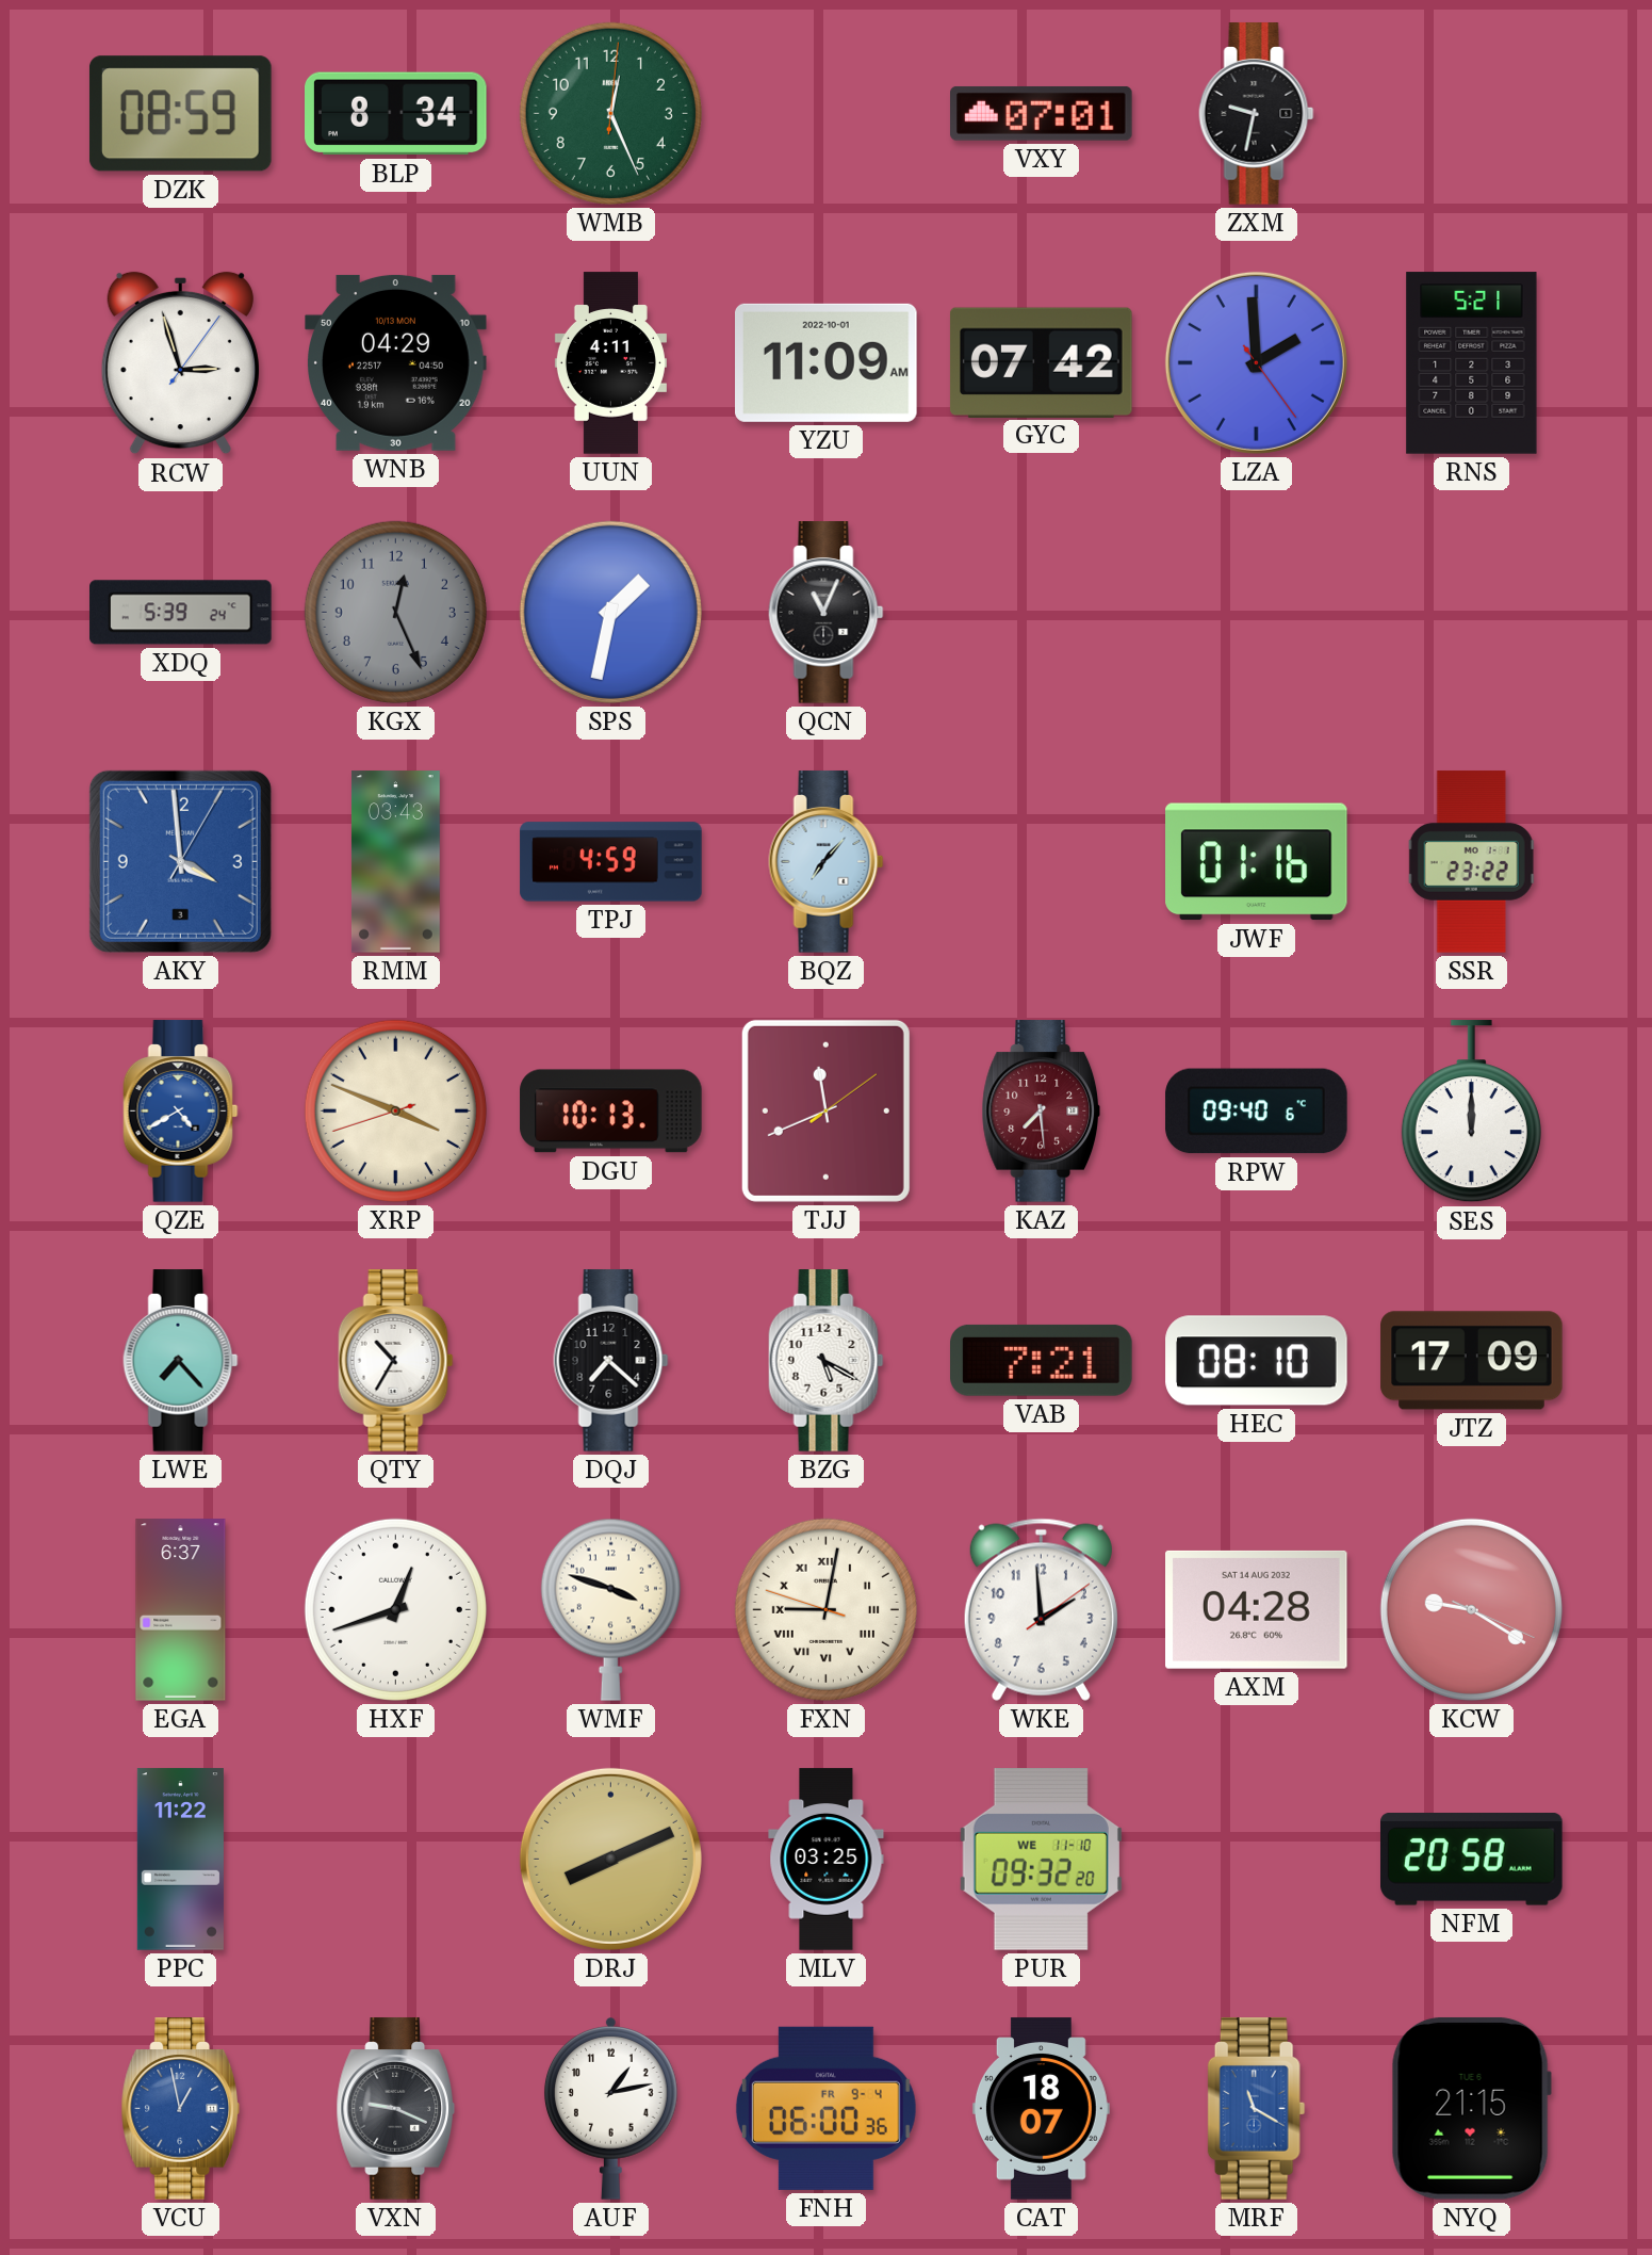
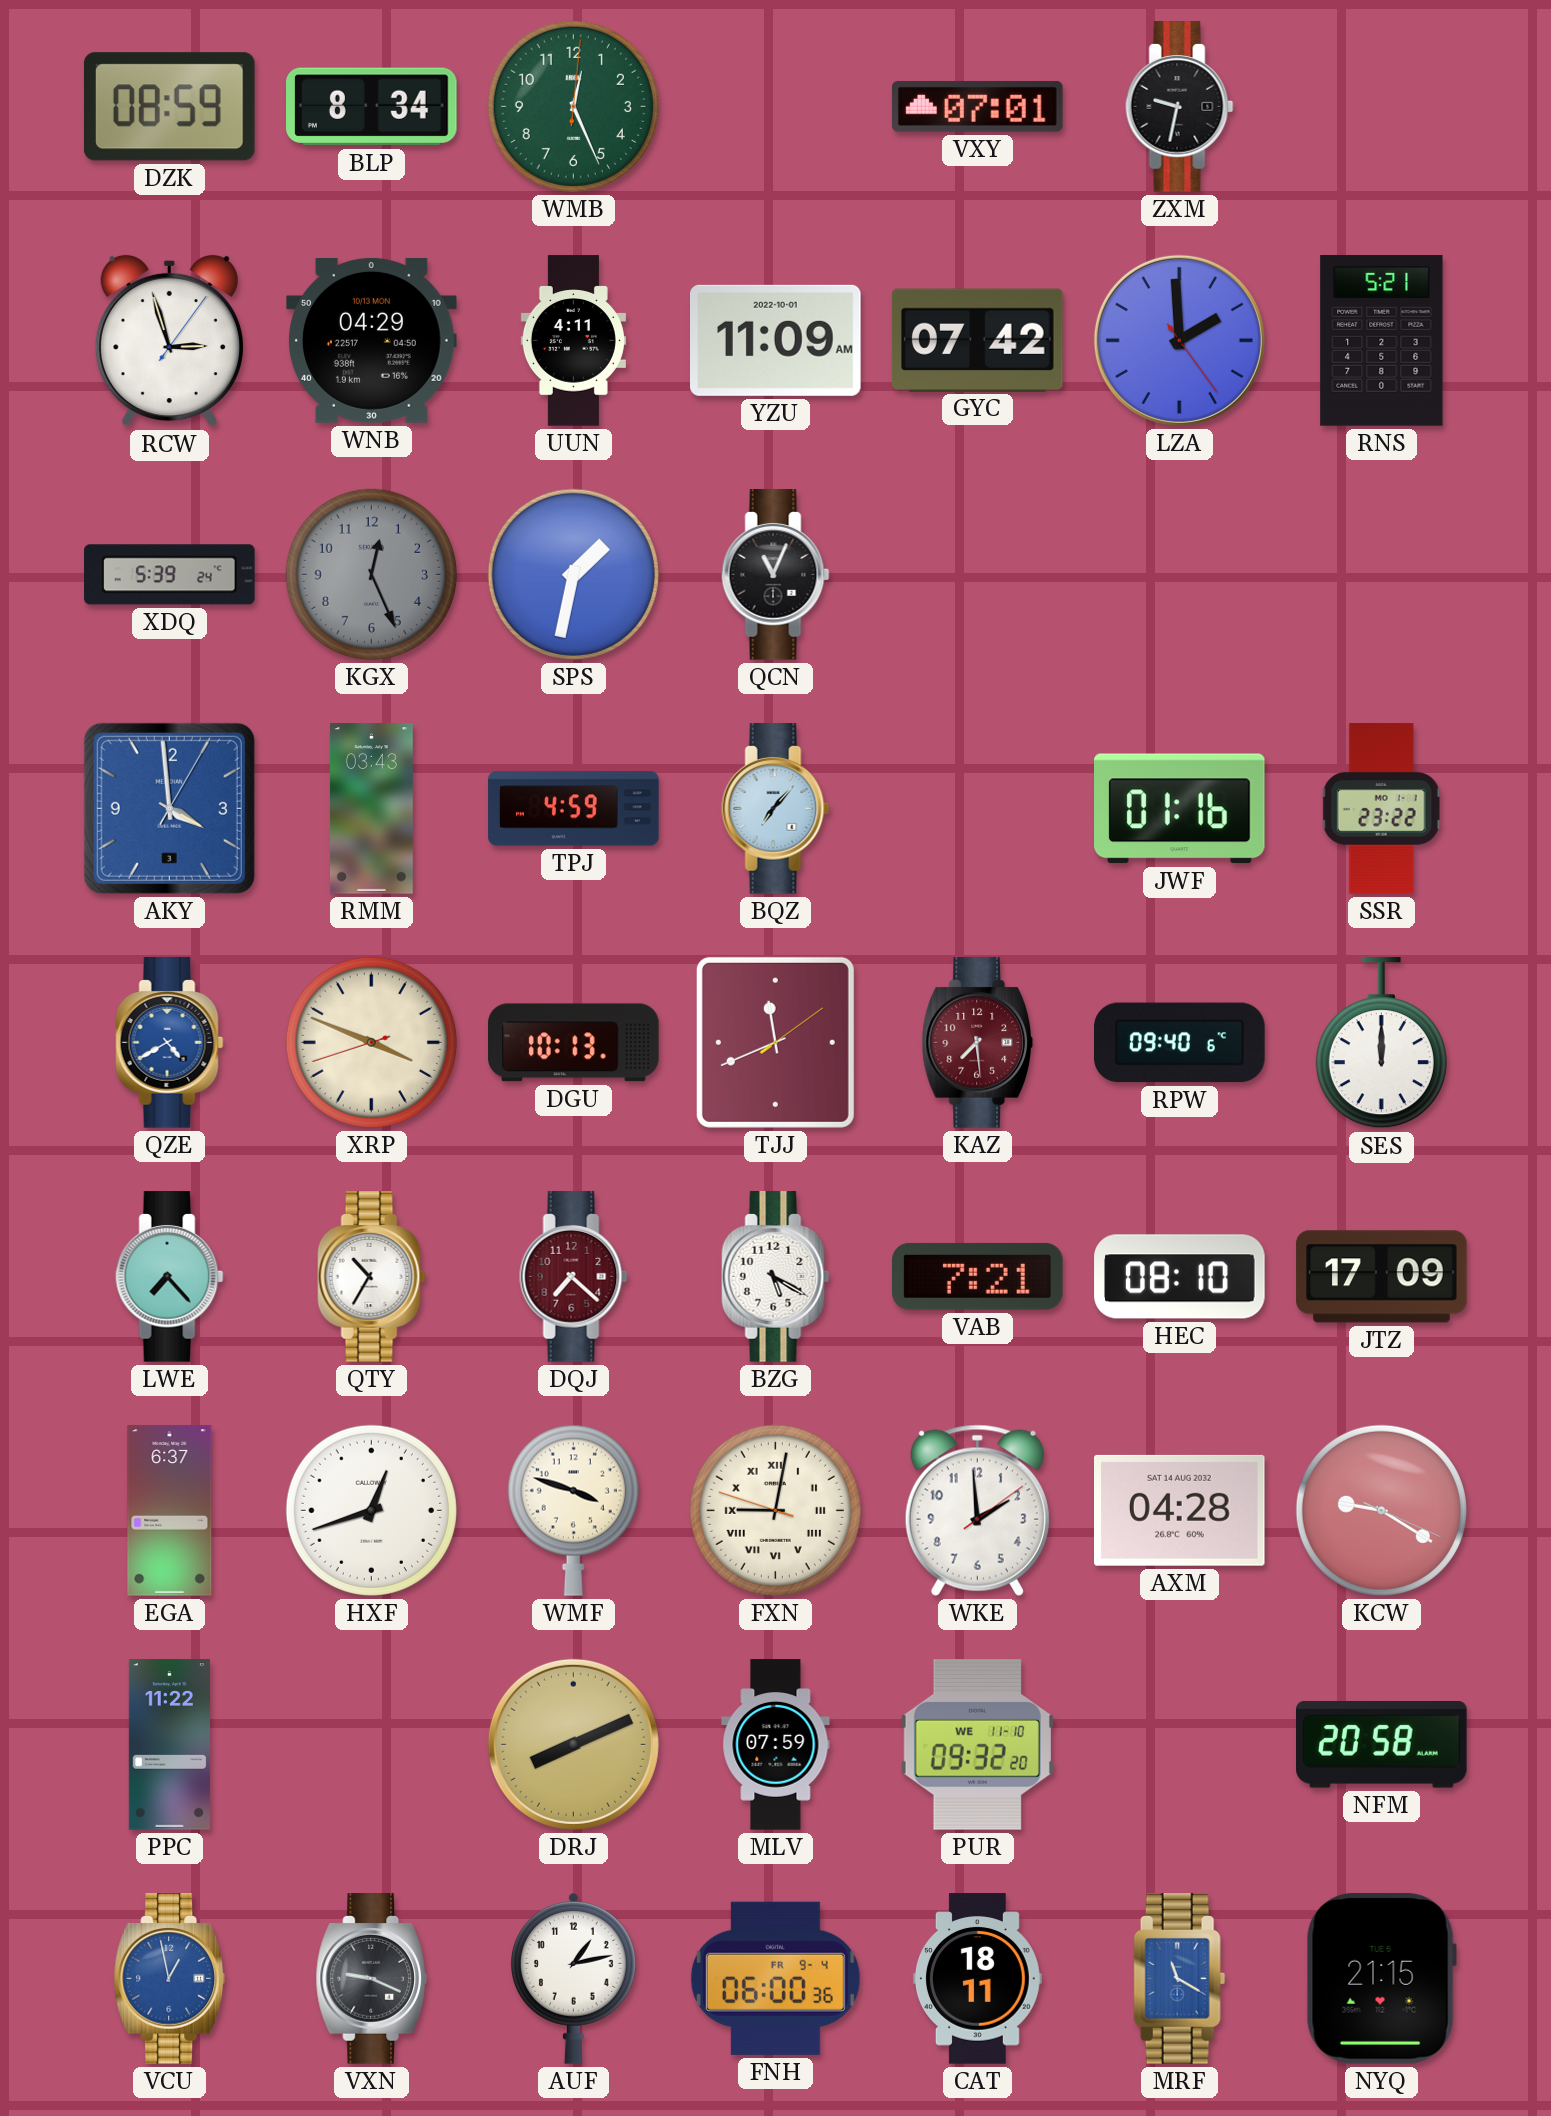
DQJ dial: black -> burgundy (574, 1277)
MLV: 03:25 -> 07:59 (776, 1745)
CAT: 18:07 -> 18:11 (977, 1979)
